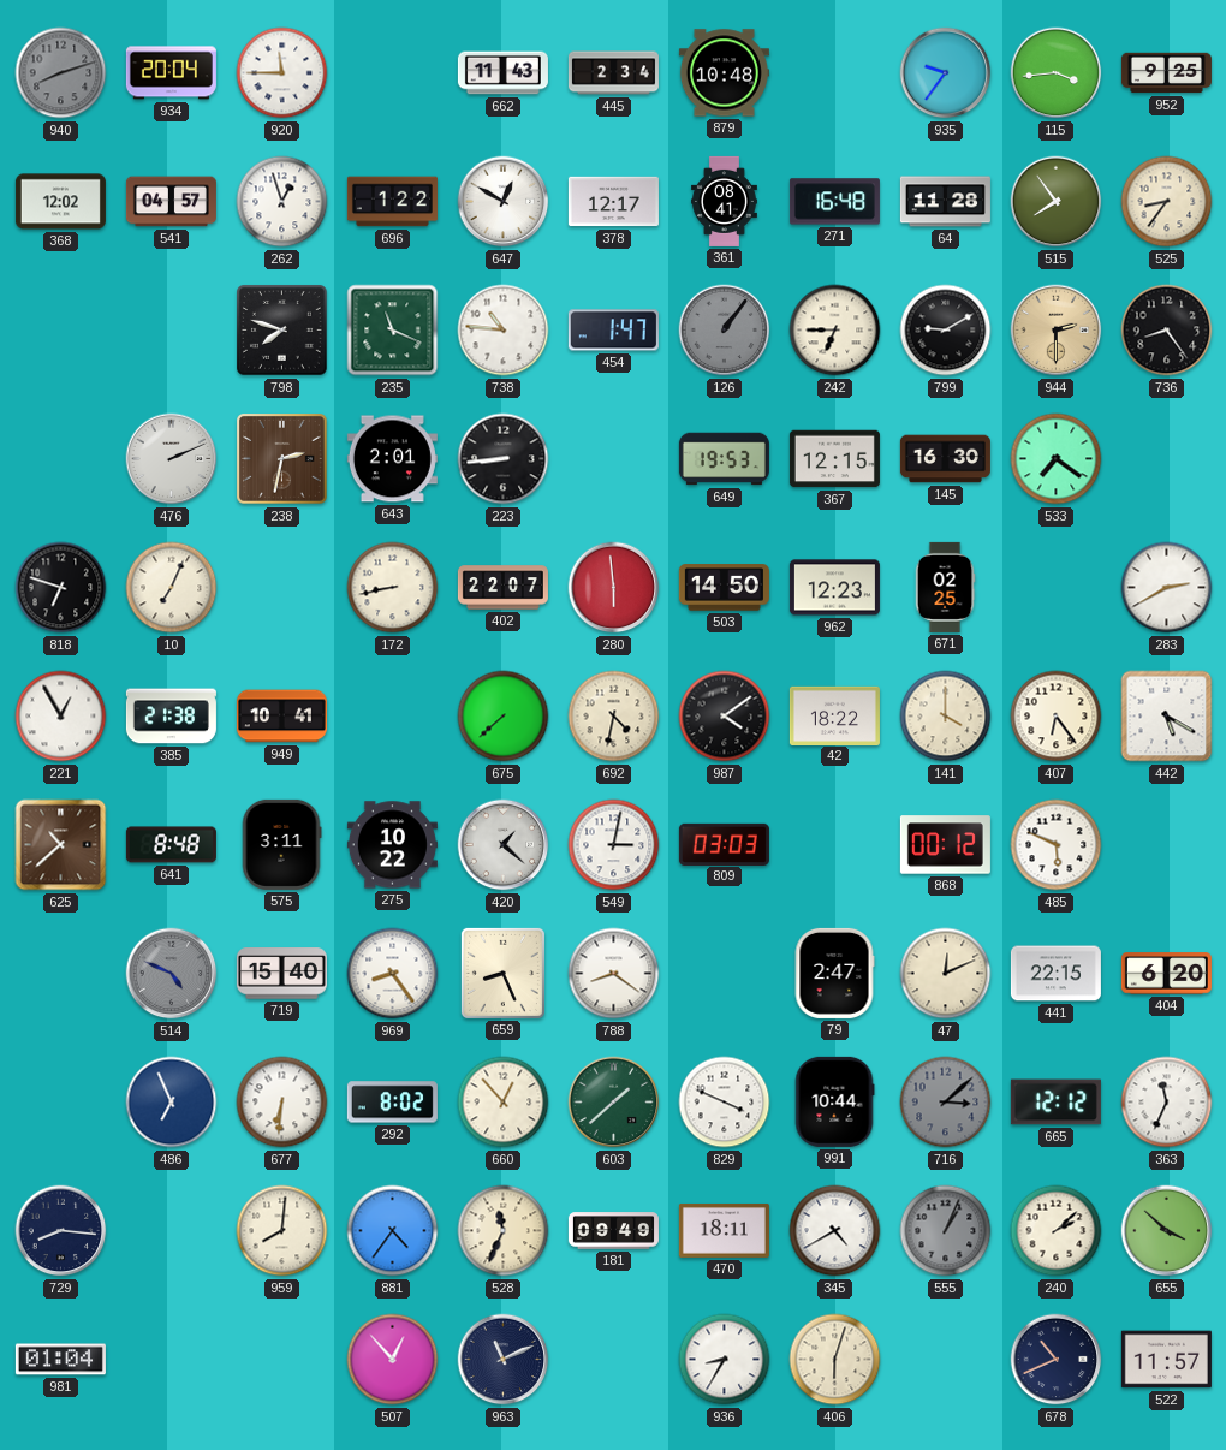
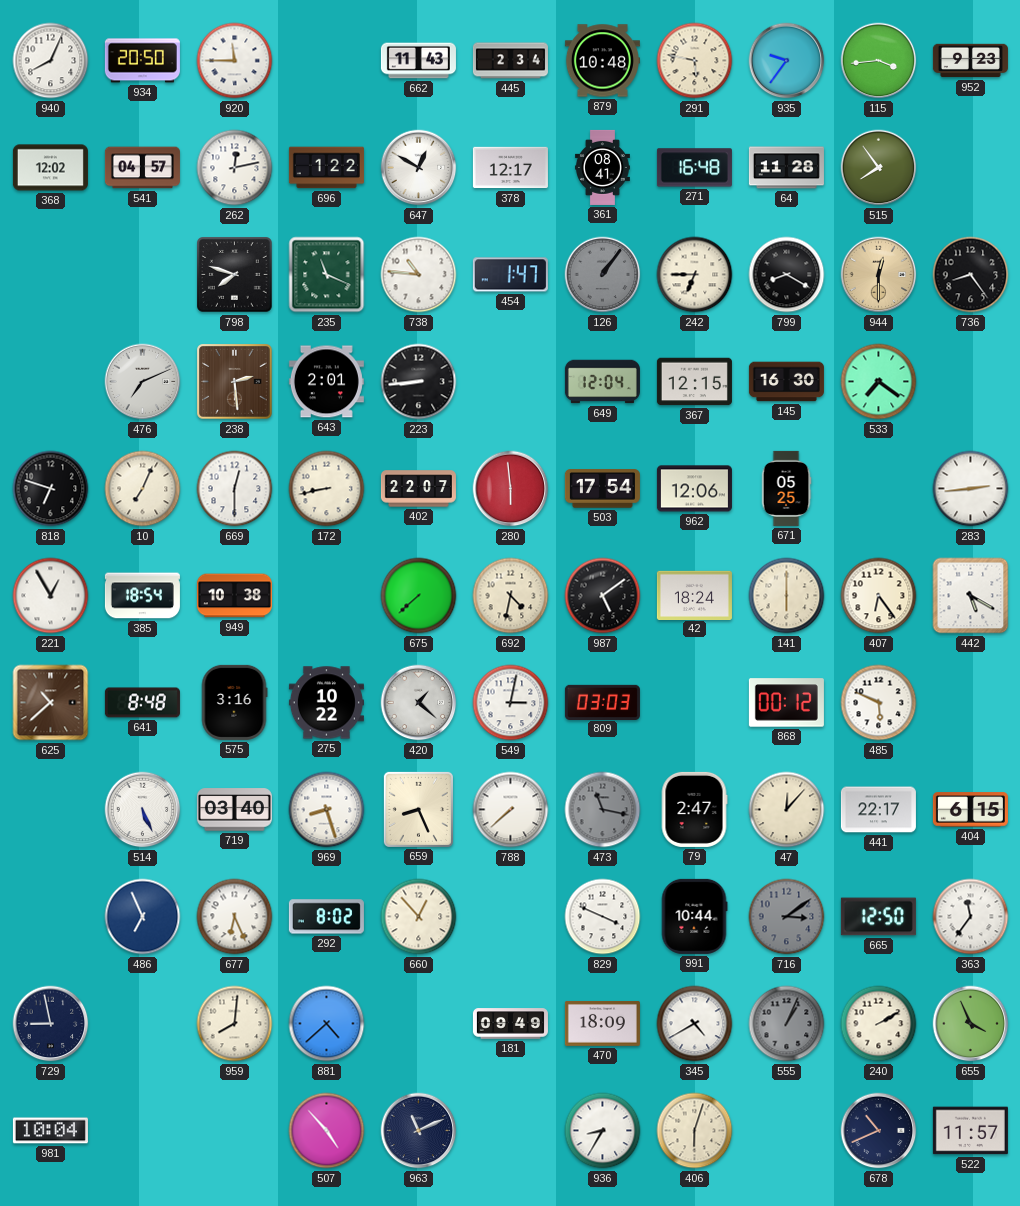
940: 8:12 -> 8:04 (51, 61)
940 dial: grey -> white (51, 61)
934: 20:04 -> 20:50 (142, 61)
291: none -> 5:47 (695, 61)
952: 9:25 -> 9:23 (970, 61)
262: 12:57 -> 12:13 (235, 168)
525: 8:36 -> none (1167, 202)
799: 9:10 -> 8:20 (787, 275)
944: 2:30 -> 12:30 (879, 275)
476: 2:11 -> 7:11 (143, 382)
238: 2:32 -> 2:29 (235, 382)
649: 19:53 -> 12:04 (602, 382)
669: none -> 12:30 (235, 489)
503: 14:50 -> 17:54 (602, 489)
962: 12:23 -> 12:06 (694, 489)
671: 02:25 -> 05:25 (786, 488)
283: 2:40 -> 2:44 (971, 489)
385: 21:38 -> 18:54 (142, 596)
949: 10:41 -> 10:38 (234, 596)
987: 4:09 -> 5:09 (603, 596)
42: 18:22 -> 18:24 (694, 595)
141: 4:00 -> 6:00 (787, 596)
575: 3:11 -> 3:16 (234, 702)
514: 4:49 -> 5:26 (143, 810)
514 dial: grey -> white (143, 810)
719: 15:40 -> 03:40 (234, 810)
969: 8:24 -> 8:27 (327, 810)
788: 8:21 -> 7:38 (511, 810)
473: none -> 11:17 (603, 810)
47: 12:11 -> 12:07 (787, 810)
441: 22:15 -> 22:17 (878, 810)
404: 6:20 -> 6:15 (970, 810)
677: 6:31 -> 6:26 (235, 917)
603: 1:38 -> none (614, 1103)
716: 3:08 -> 3:09 (787, 917)
665: 12:12 -> 12:50 (878, 917)
363: 11:34 -> 11:36 (971, 917)
729: 8:16 -> 8:58 (51, 1024)
881: 4:36 -> 4:38 (327, 1024)
528: 11:34 -> none (504, 1231)
470: 18:11 -> 18:09 (602, 1023)
240: 2:08 -> 2:10 (879, 1024)
655: 3:52 -> 3:56 (971, 1024)
981: 01:04 -> 10:04 (50, 1131)
507: 12:53 -> 4:53 (327, 1131)
